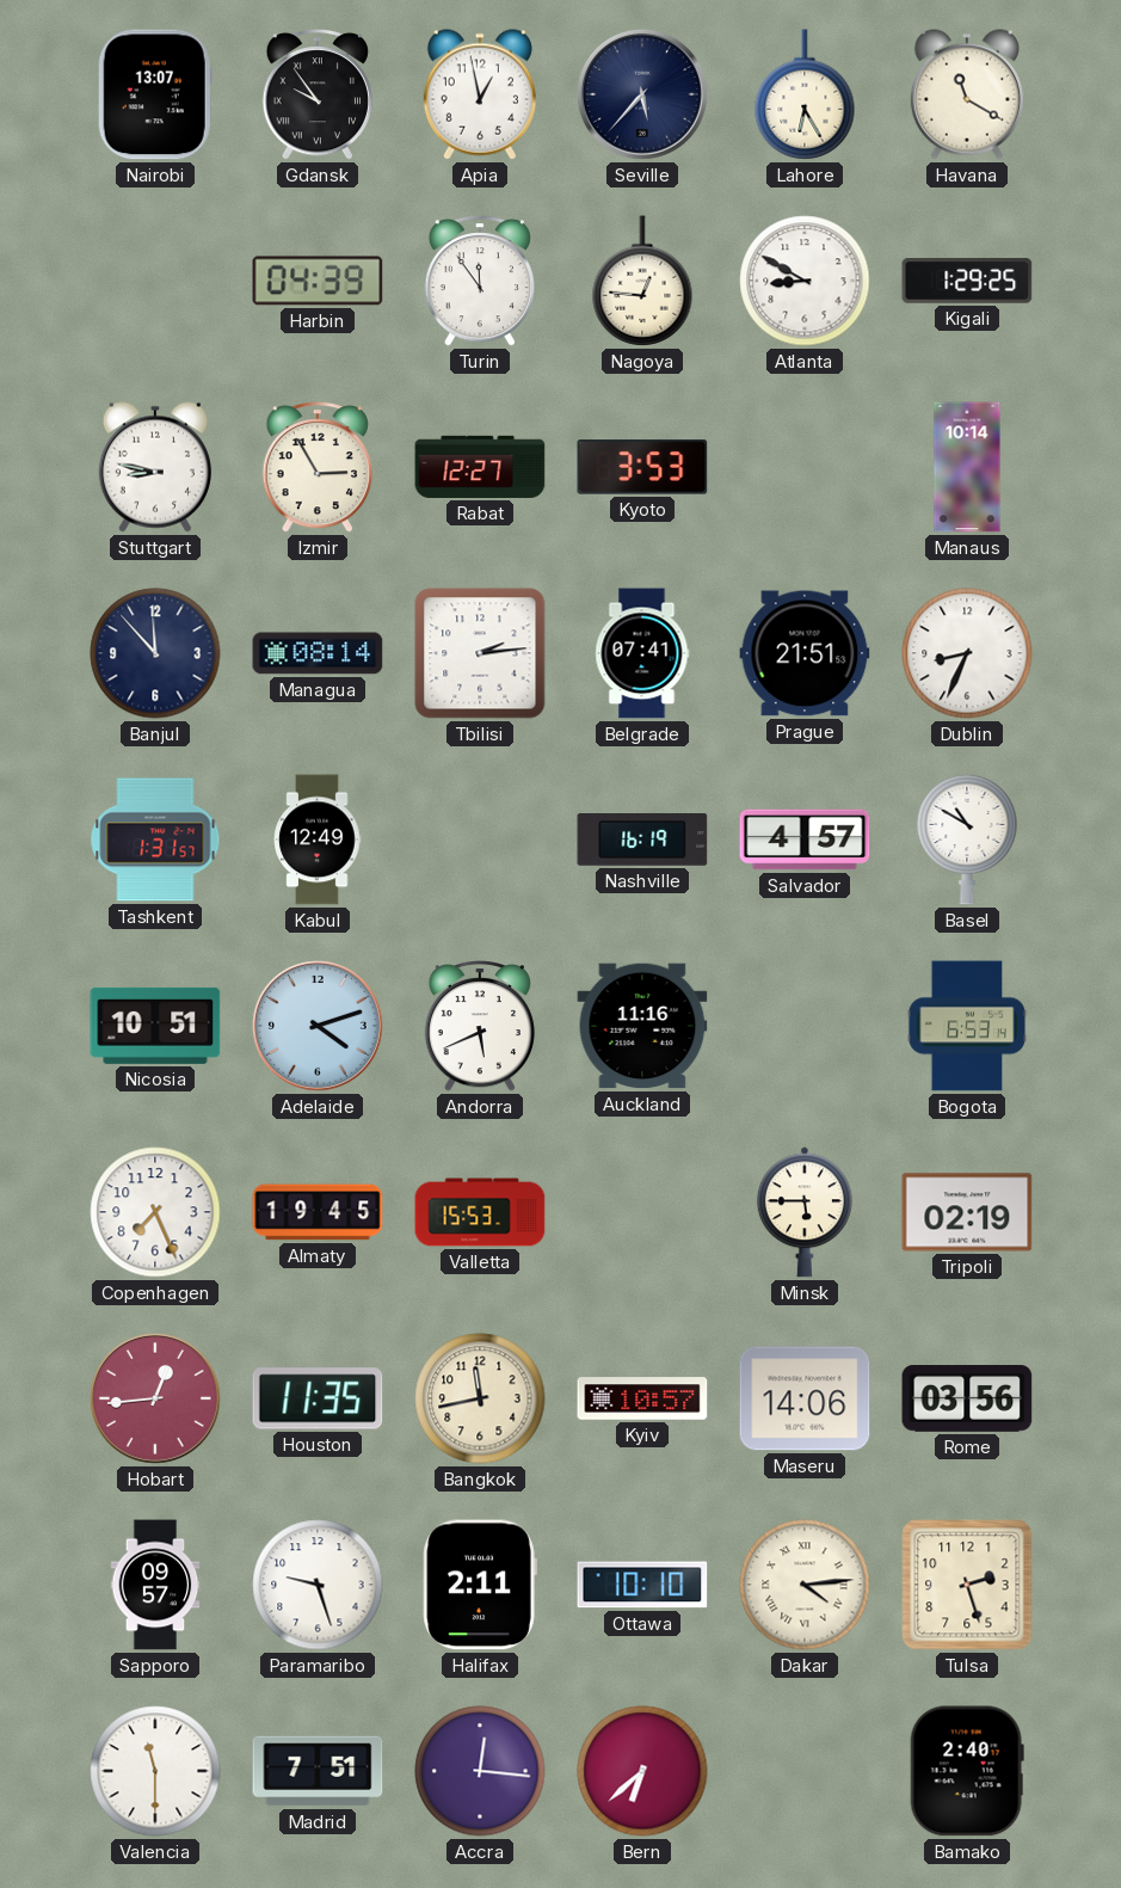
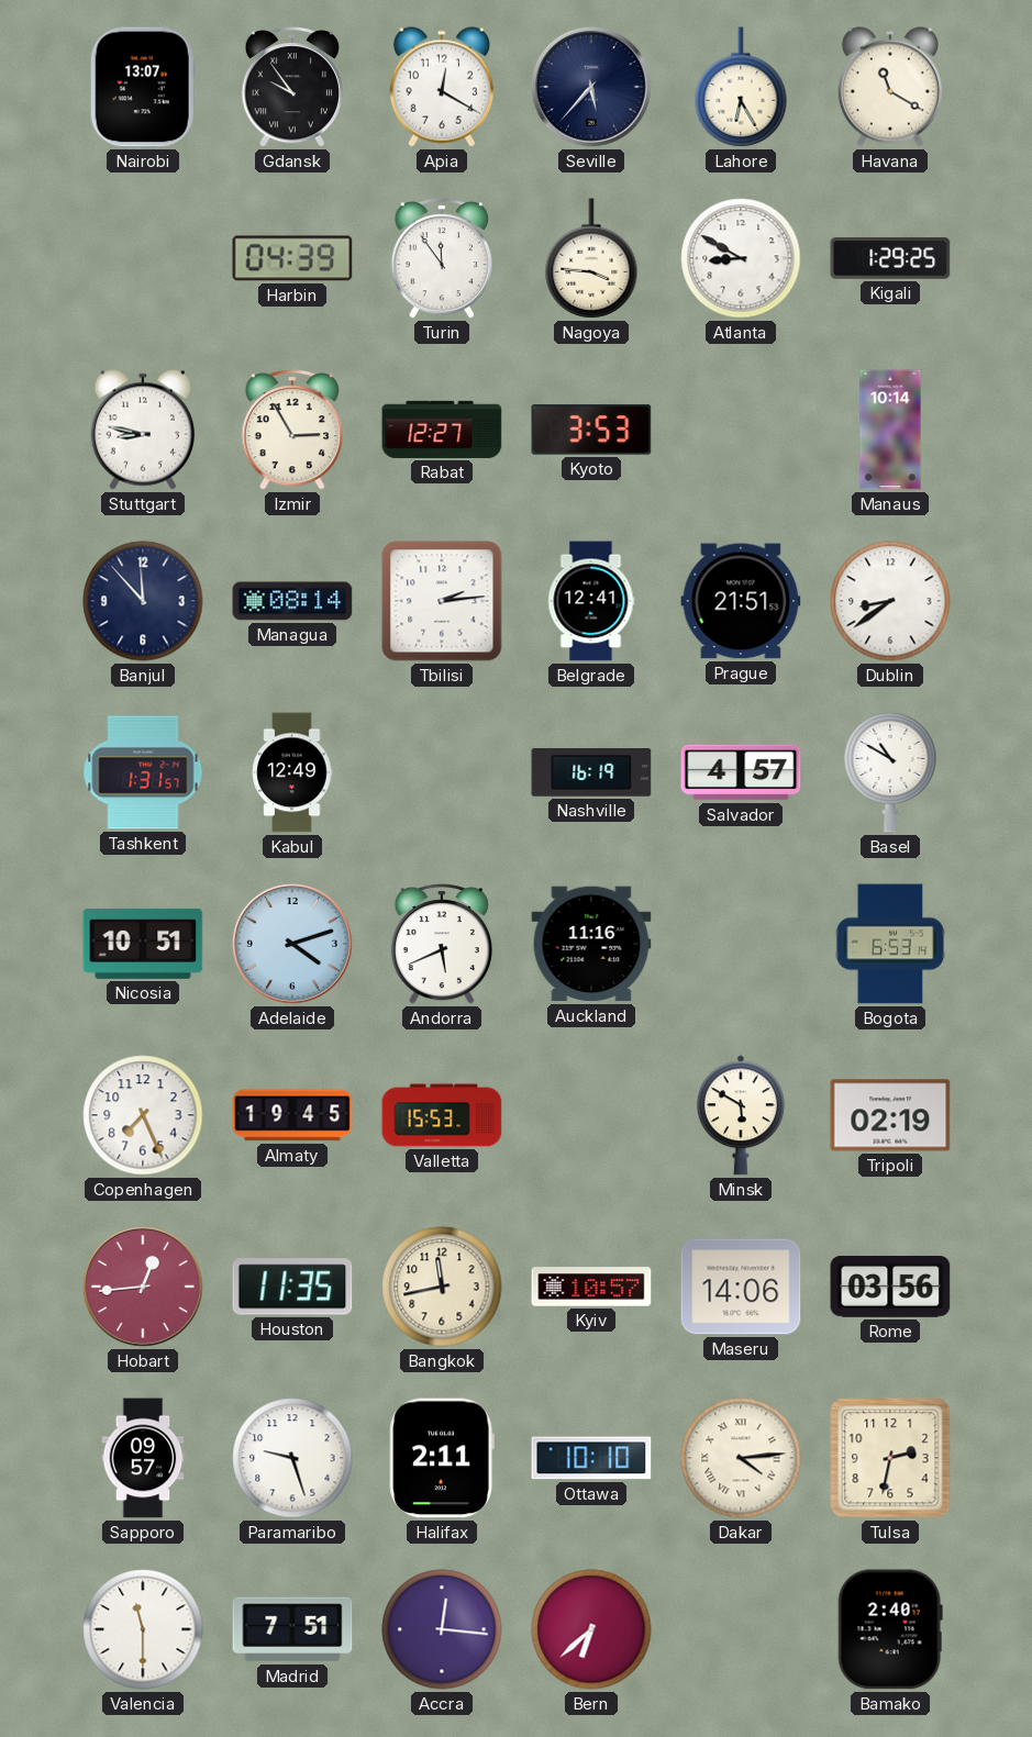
Apia: 12:58 -> 12:20 (442, 87)
Nagoya: 12:46 -> 3:46 (591, 258)
Belgrade: 07:41 -> 12:41 (591, 601)
Dublin: 8:34 -> 8:39 (890, 601)
Minsk: 5:45 -> 5:50 (741, 1115)
Tulsa: 2:27 -> 2:32 (890, 1458)
